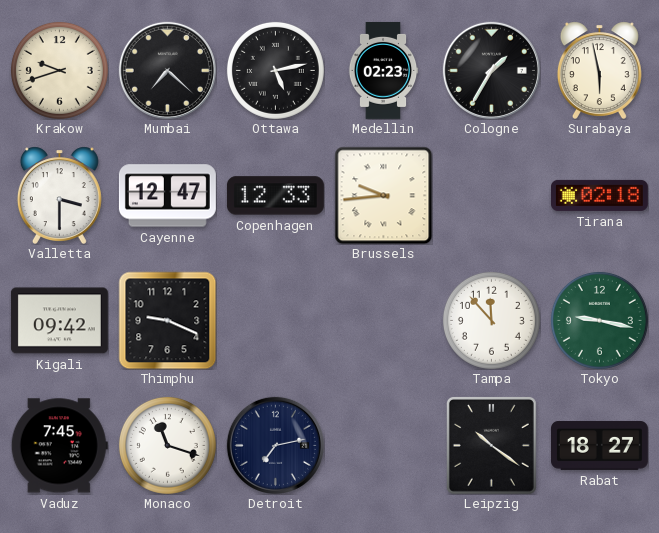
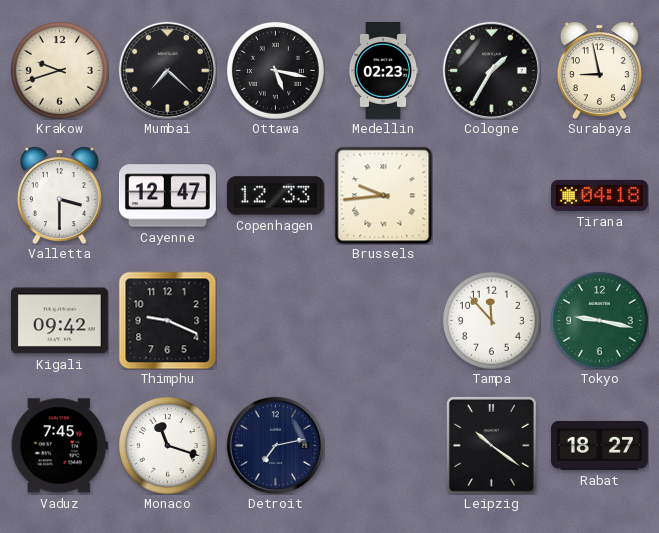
Ottawa: 5:13 -> 5:17 (275, 70)
Surabaya: 5:58 -> 8:58 (599, 70)
Tirana: 02:18 -> 04:18 (599, 195)
